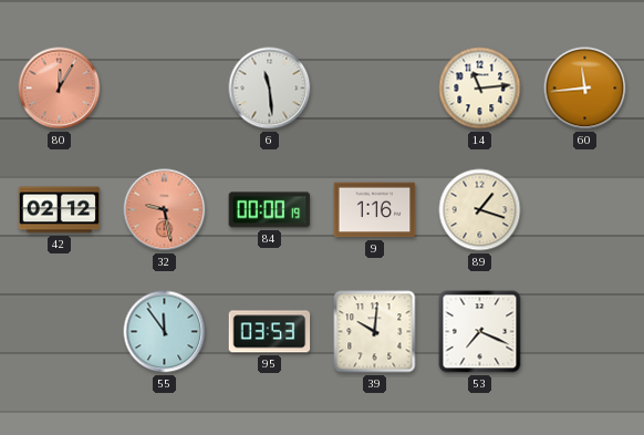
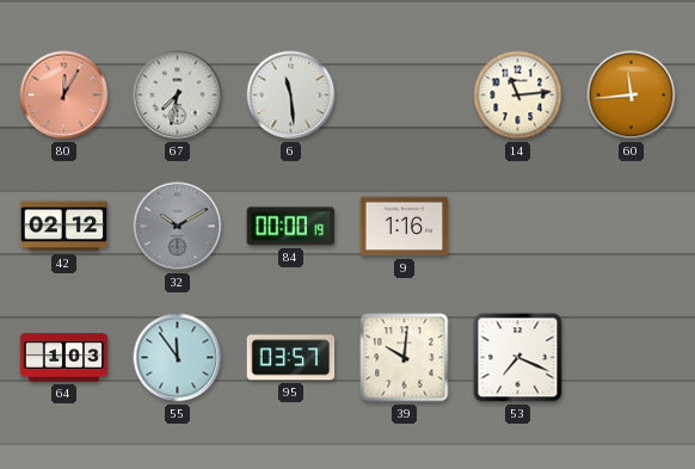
67: none -> 7:32 (178, 95)
32: 9:28 -> 10:10 (178, 227)
32 dial: salmon -> grey (178, 227)
89: 1:18 -> none (480, 210)
64: none -> 1:03 (64, 358)
95: 03:53 -> 03:57 (291, 358)
